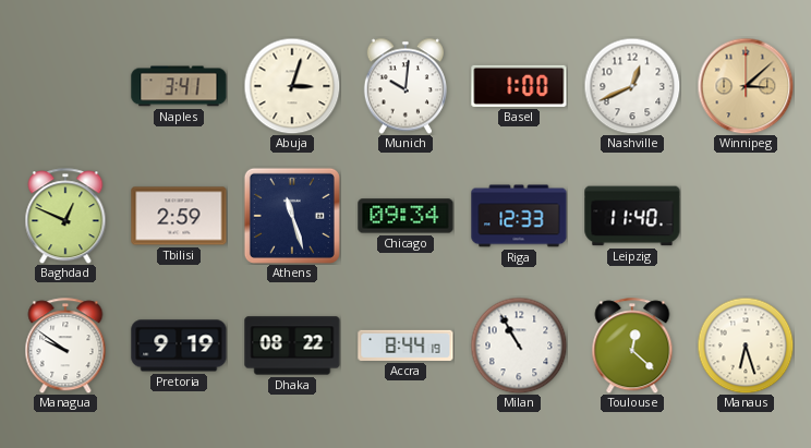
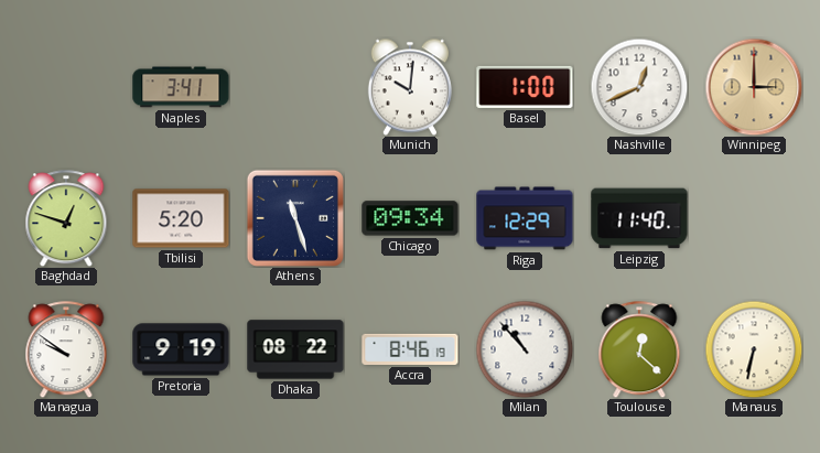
Abuja: 3:03 -> none (292, 86)
Winnipeg: 3:08 -> 3:00 (754, 87)
Baghdad: 12:49 -> 12:48 (66, 218)
Tbilisi: 2:59 -> 5:20 (181, 218)
Riga: 12:33 -> 12:29 (525, 218)
Accra: 8:44 -> 8:46 (410, 349)
Milan: 10:55 -> 10:53 (525, 349)
Manaus: 6:27 -> 6:32 (754, 349)
